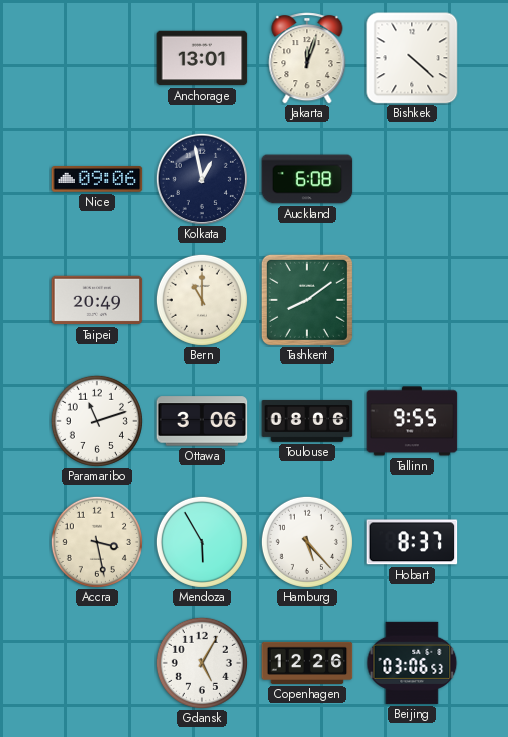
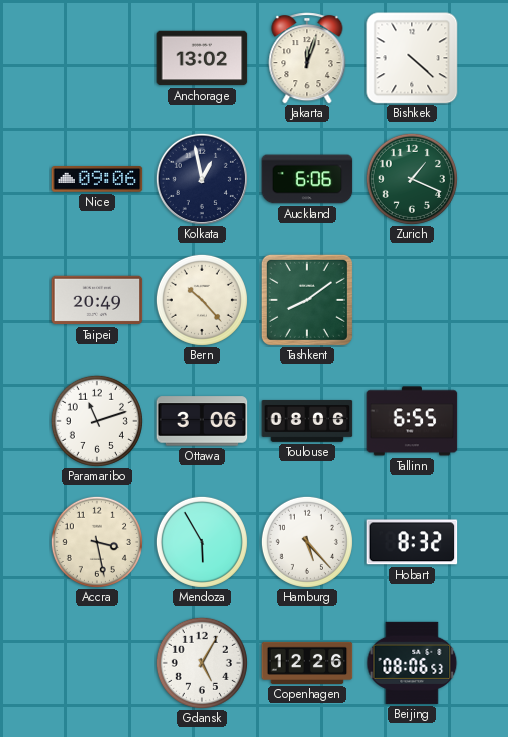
Anchorage: 13:01 -> 13:02 (202, 58)
Auckland: 6:08 -> 6:06 (307, 179)
Zurich: none -> 1:19 (412, 179)
Bern: 11:00 -> 10:23 (202, 300)
Tallinn: 9:55 -> 6:55 (412, 421)
Hobart: 8:37 -> 8:32 (412, 542)
Beijing: 03:06 -> 08:06 (412, 663)
